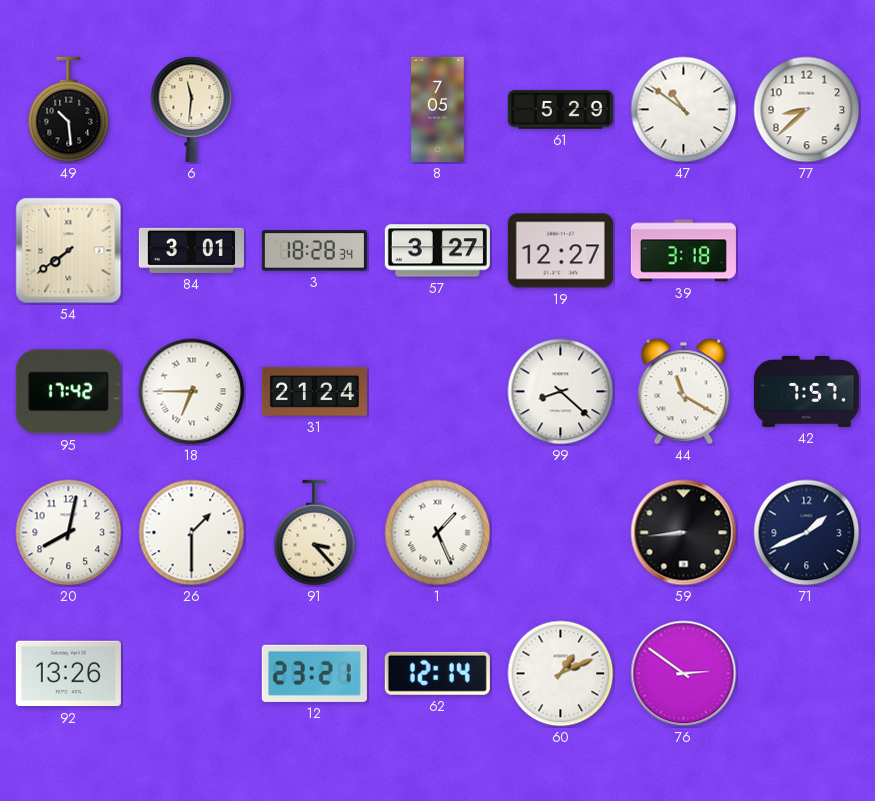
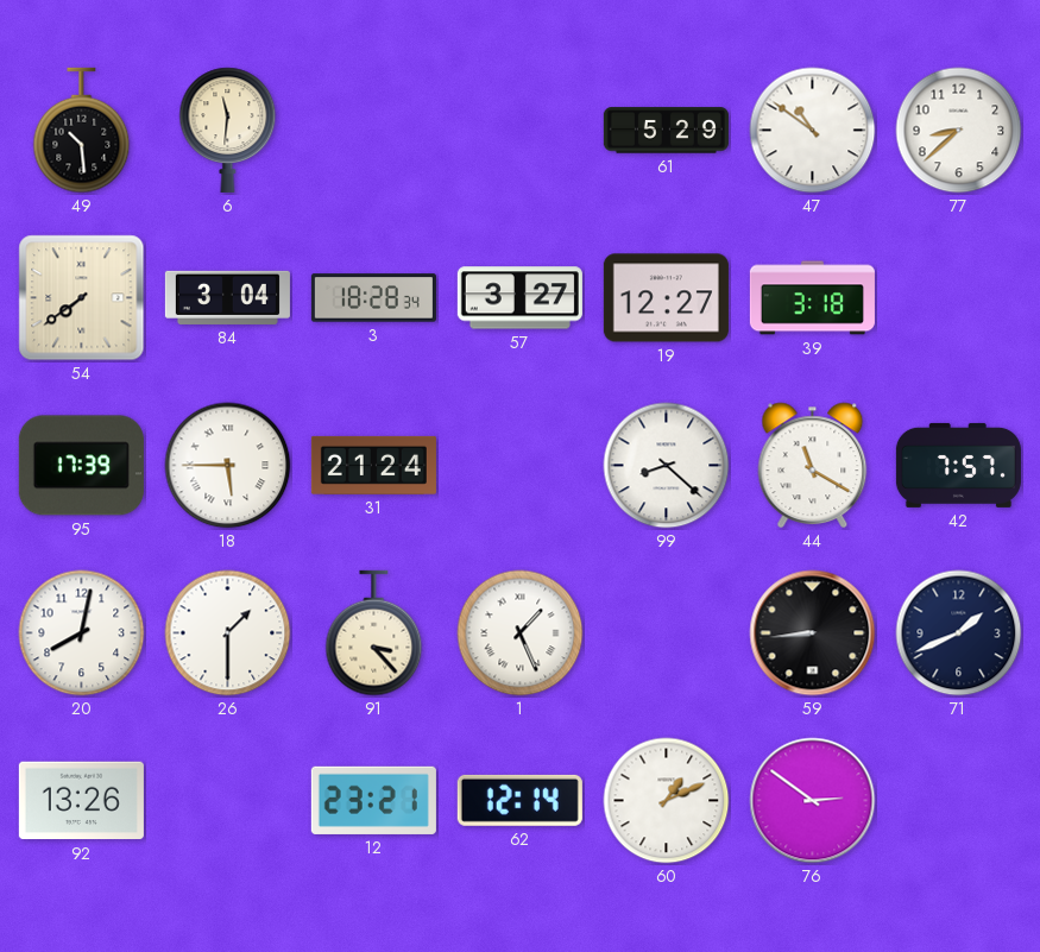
8: 7:05 -> none (438, 109)
84: 3:01 -> 3:04 (227, 297)
95: 17:42 -> 17:39 (81, 466)
18: 6:45 -> 5:45 (228, 466)
